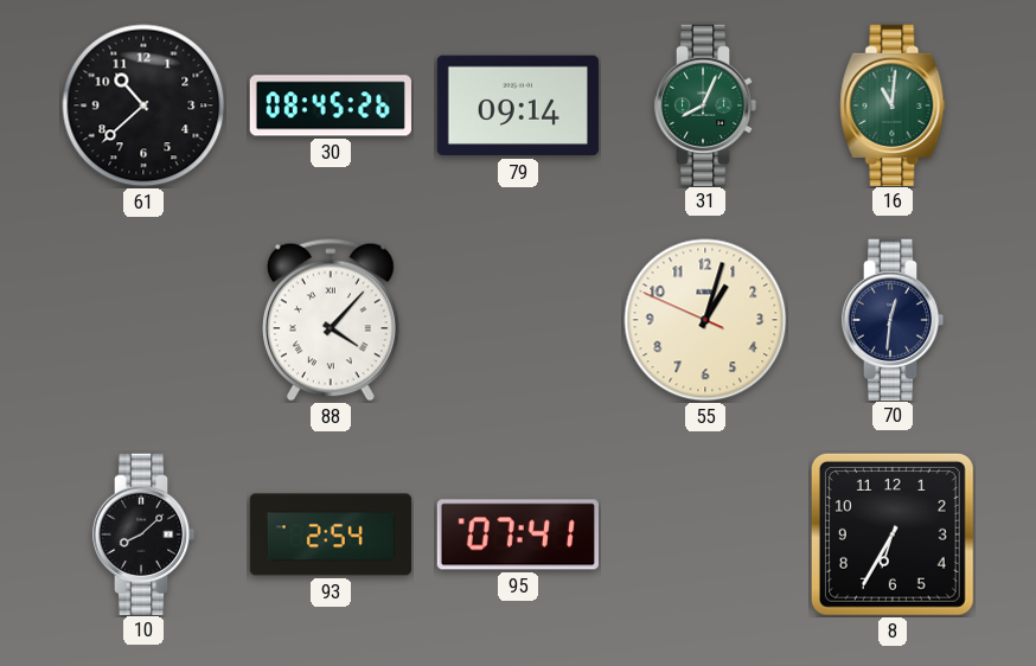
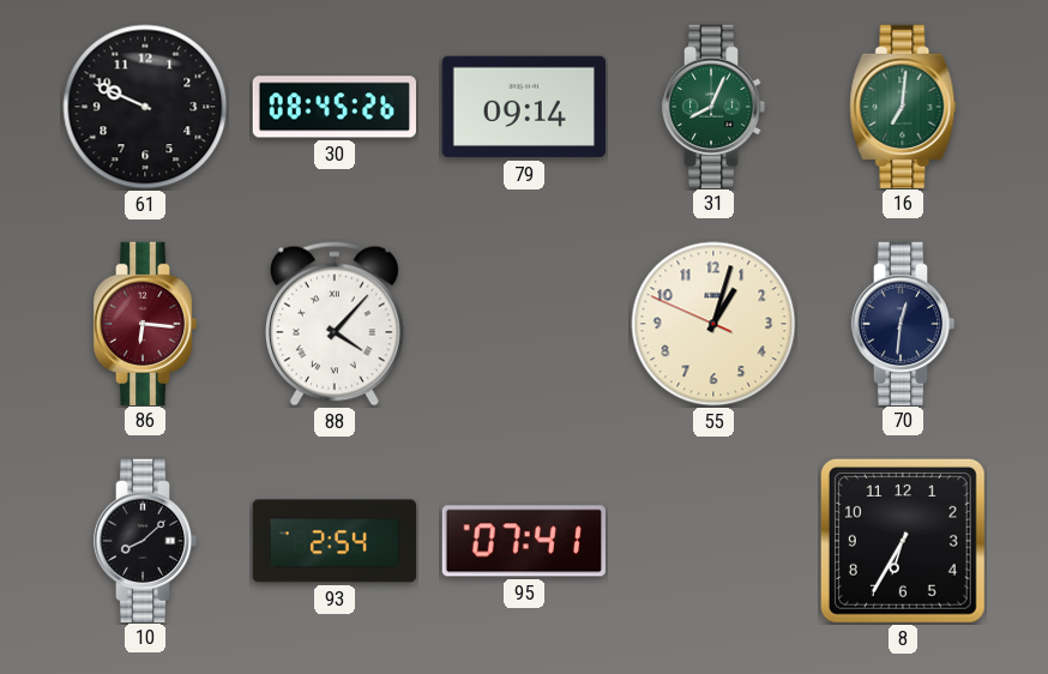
61: 10:38 -> 9:49 (145, 107)
16: 11:01 -> 7:01 (903, 106)
86: none -> 6:16 (145, 323)
